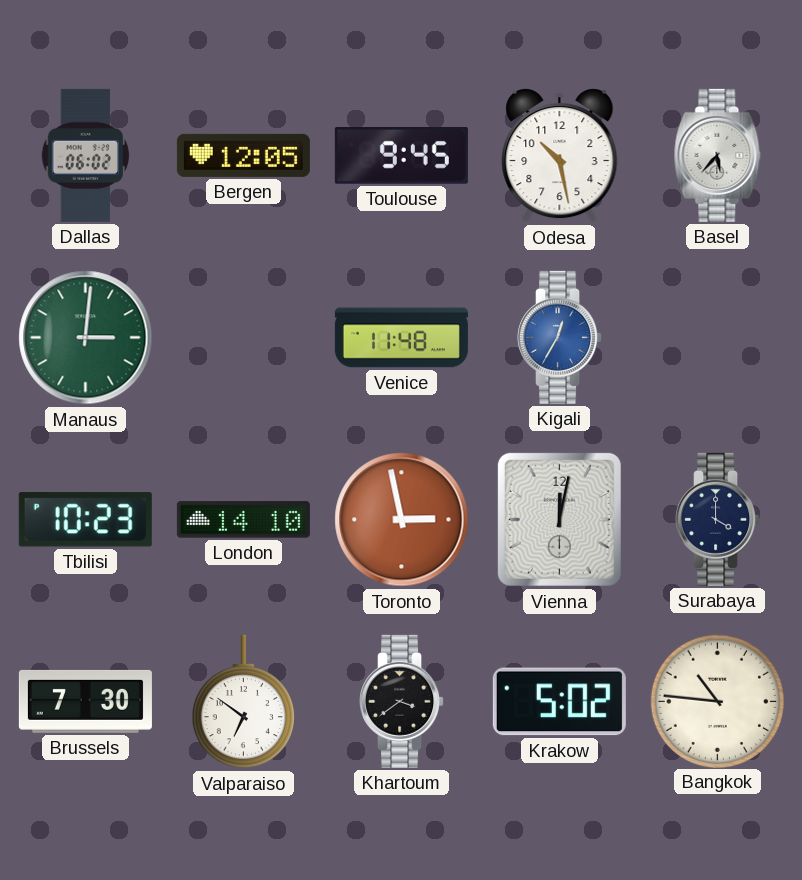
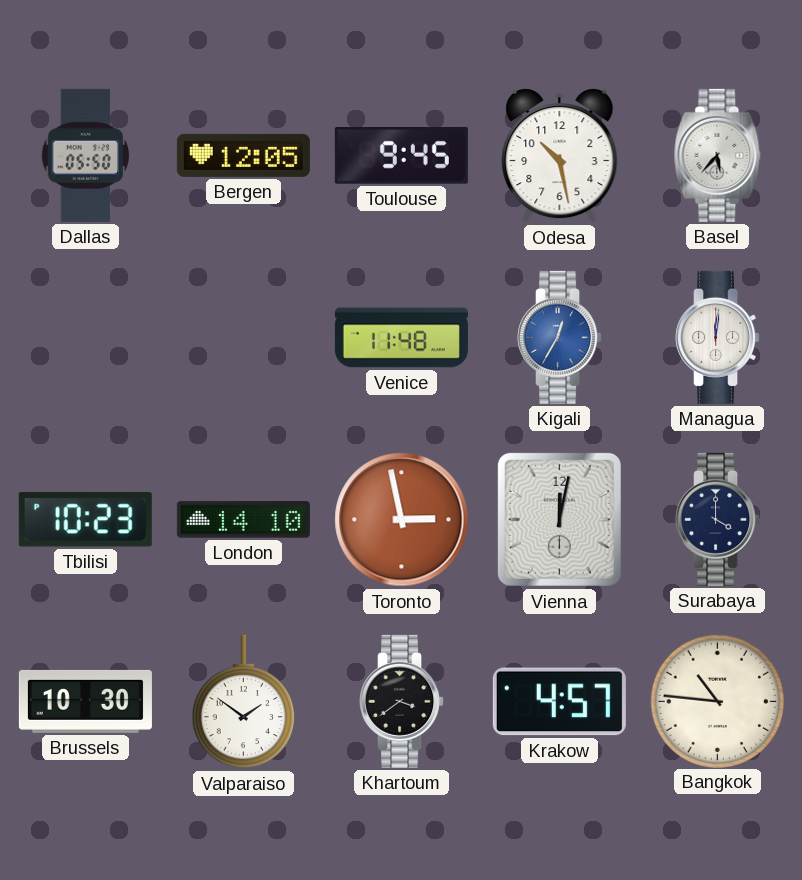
Dallas: 06:02 -> 05:50 (85, 155)
Manaus: 3:01 -> none (86, 338)
Managua: none -> 12:01 (718, 337)
Brussels: 7:30 -> 10:30 (85, 701)
Valparaiso: 6:51 -> 1:51 (243, 702)
Krakow: 5:02 -> 4:57 (559, 702)
